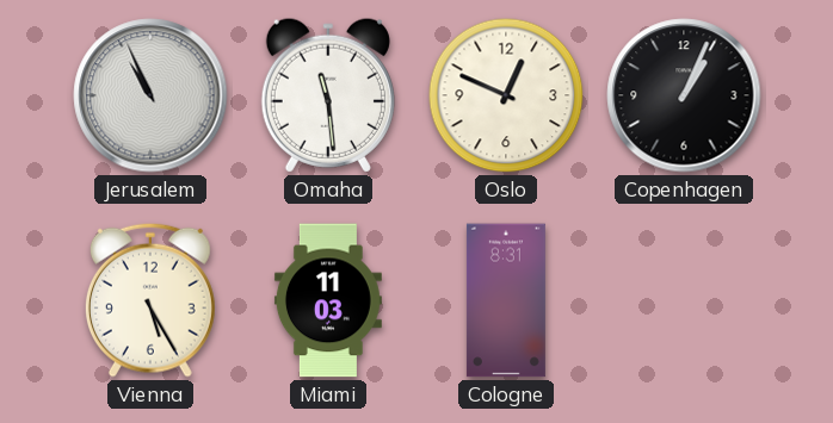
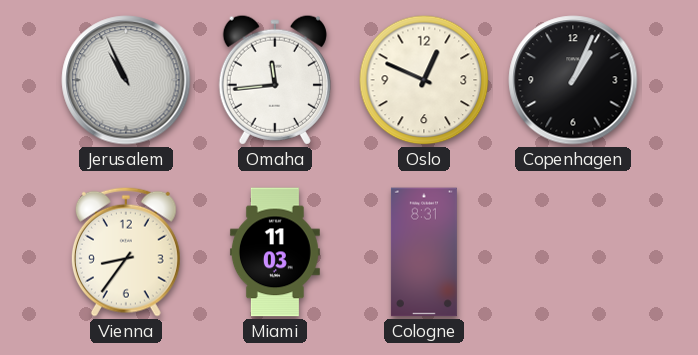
Omaha: 11:29 -> 11:44 (275, 80)
Vienna: 5:25 -> 8:36 (126, 252)
